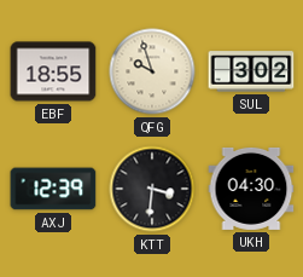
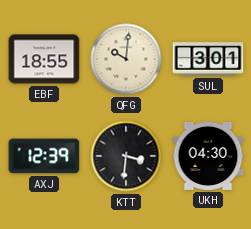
QFG: 9:57 -> 10:01 (126, 59)
SUL: 3:02 -> 3:01 (208, 59)
